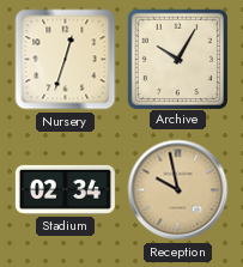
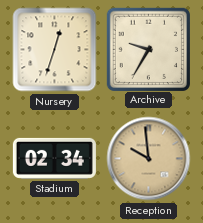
Archive: 10:05 -> 9:35 (148, 49)
Reception: 9:58 -> 9:59 (149, 159)
